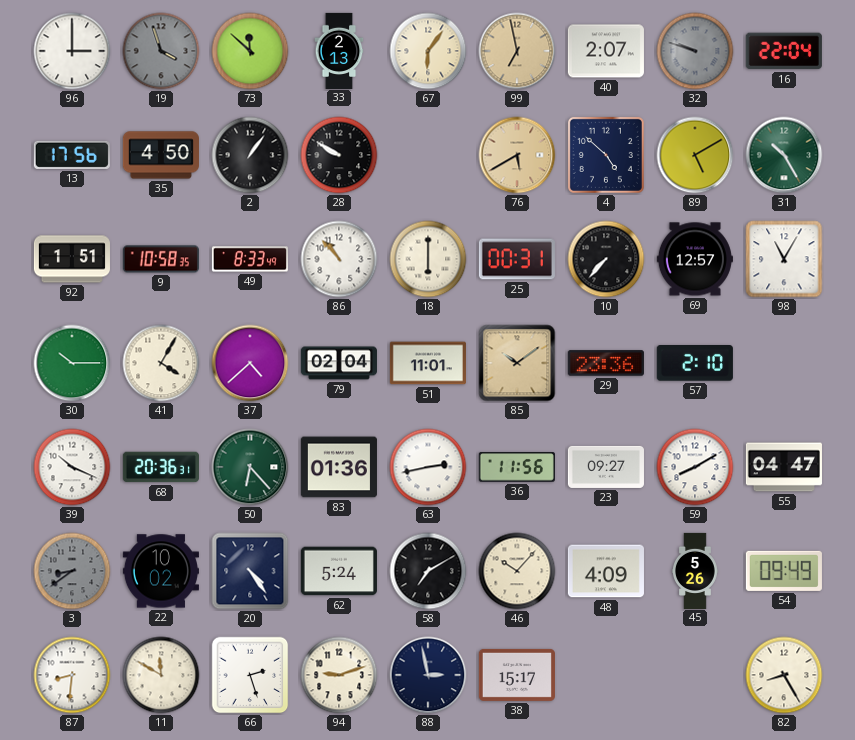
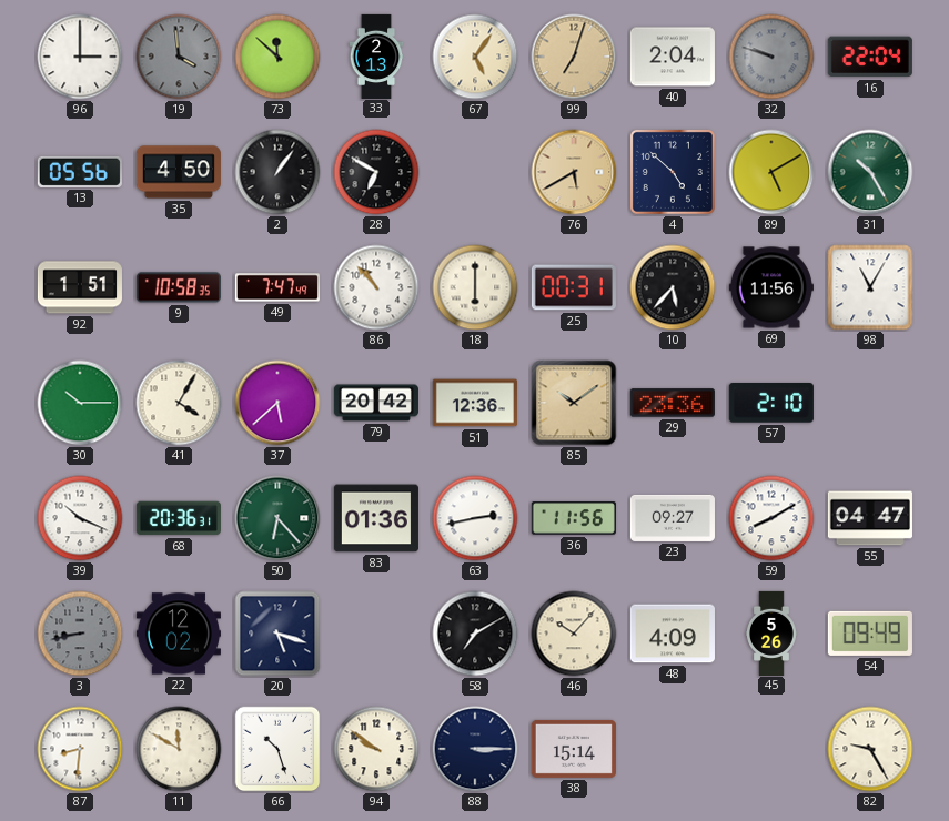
19: 3:57 -> 3:59 (179, 57)
67: 6:06 -> 5:06 (475, 57)
99: 6:58 -> 7:03 (574, 57)
40: 2:07 -> 2:04 (673, 57)
13: 17:56 -> 05:56 (80, 172)
28: 9:50 -> 6:50 (376, 172)
49: 8:33 -> 7:47 (277, 287)
10: 7:37 -> 5:37 (673, 287)
69: 12:57 -> 11:56 (771, 287)
37: 4:38 -> 5:38 (277, 403)
79: 02:04 -> 20:42 (376, 403)
51: 11:01 -> 12:36 (475, 403)
3: 8:39 -> 8:43 (80, 634)
22: 10:02 -> 12:02 (179, 634)
20: 4:24 -> 5:18 (277, 634)
62: 5:24 -> none (339, 571)
66: 2:27 -> 10:27 (277, 749)
94: 9:12 -> 9:51 (376, 749)
88: 2:58 -> 3:15 (475, 749)
38: 15:17 -> 15:14 (574, 749)
82: 8:25 -> 9:25 (870, 749)
